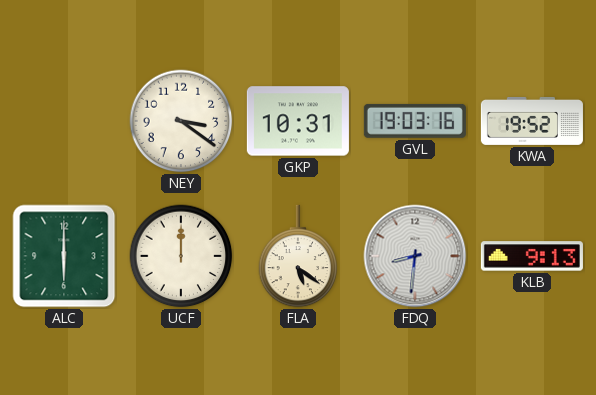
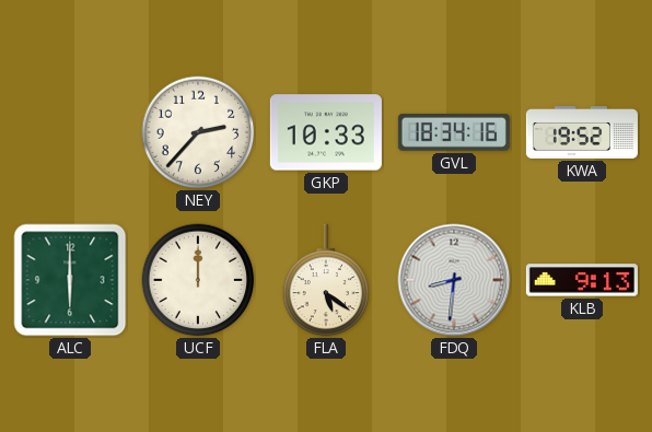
NEY: 3:21 -> 2:37 (198, 132)
GKP: 10:31 -> 10:33 (326, 132)
GVL: 19:03 -> 18:34 (454, 132)
